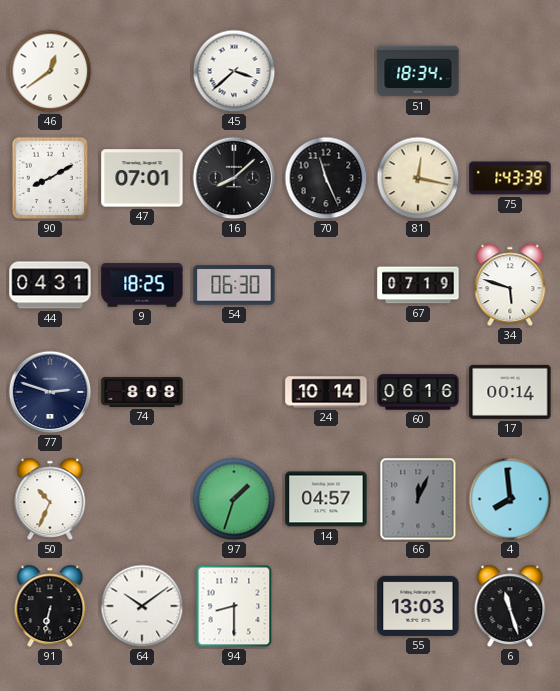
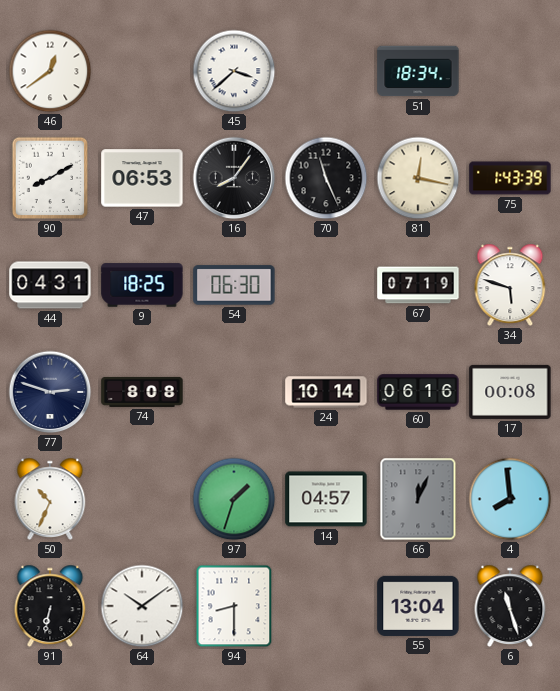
47: 07:01 -> 06:53 (142, 178)
16: 8:08 -> 8:06 (234, 178)
17: 00:14 -> 00:08 (510, 392)
55: 13:03 -> 13:04 (418, 606)
